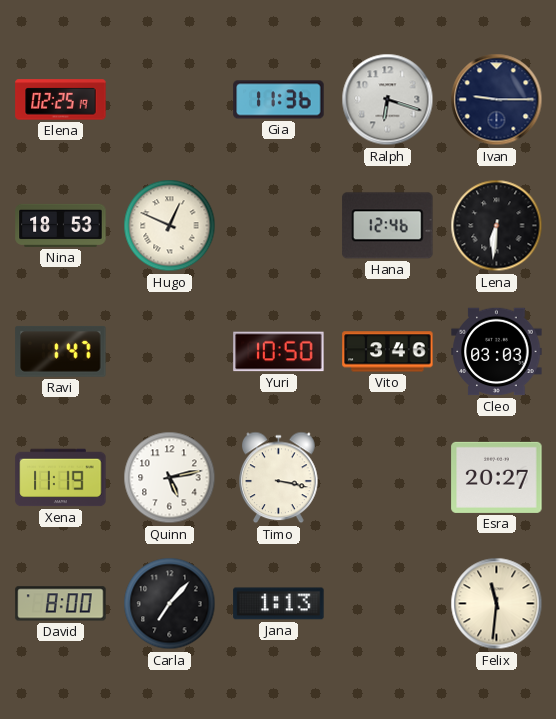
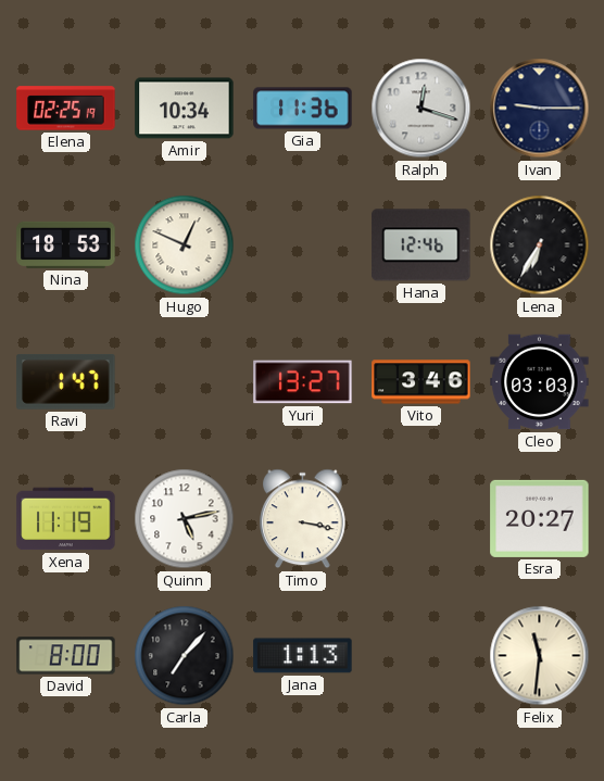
Amir: none -> 10:34 (185, 109)
Ralph: 6:18 -> 12:18 (421, 109)
Lena: 6:31 -> 6:35 (540, 245)
Yuri: 10:50 -> 13:27 (303, 382)
